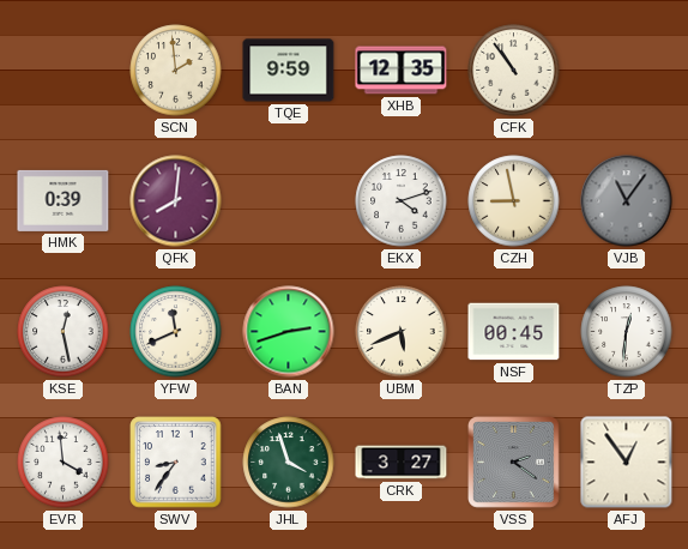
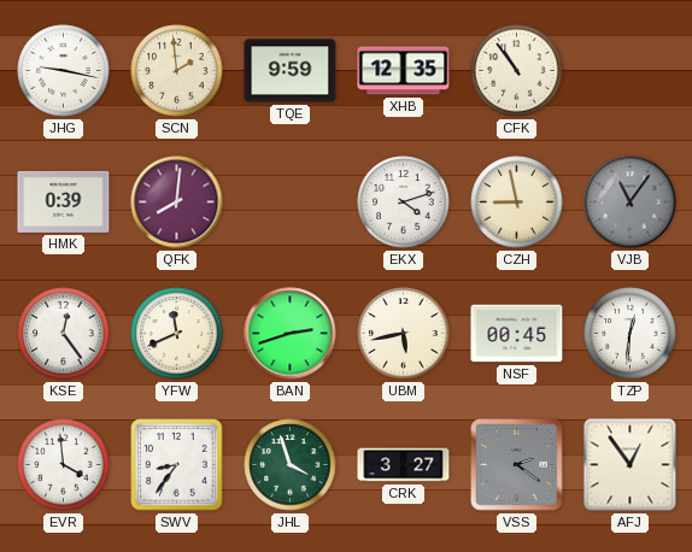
JHG: none -> 9:17 (64, 71)
KSE: 12:28 -> 12:24 (64, 334)
UBM: 5:41 -> 5:43 (404, 334)
